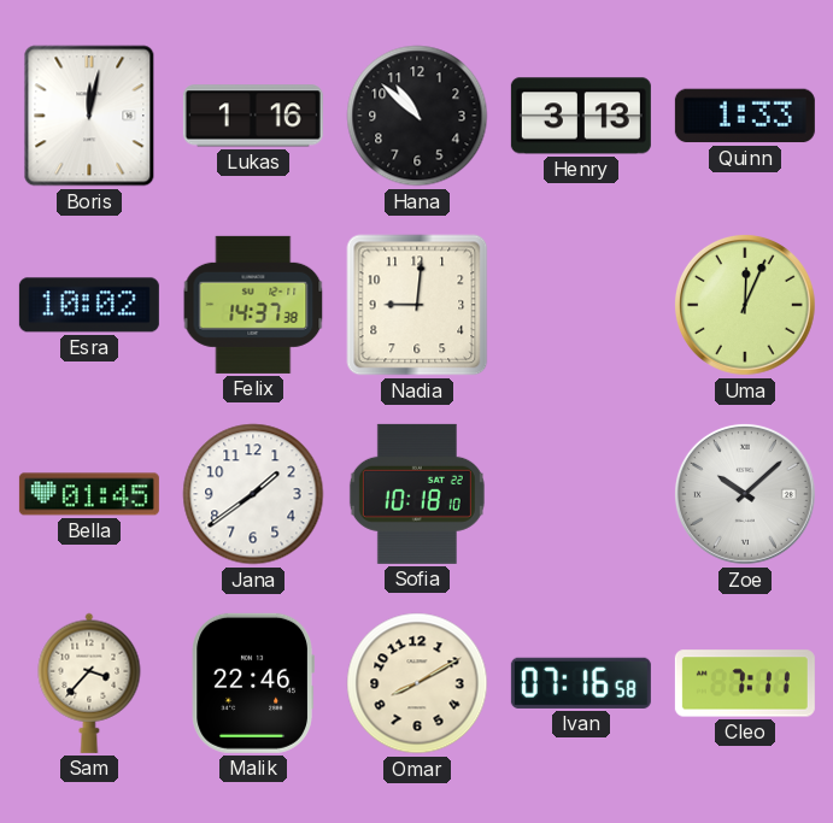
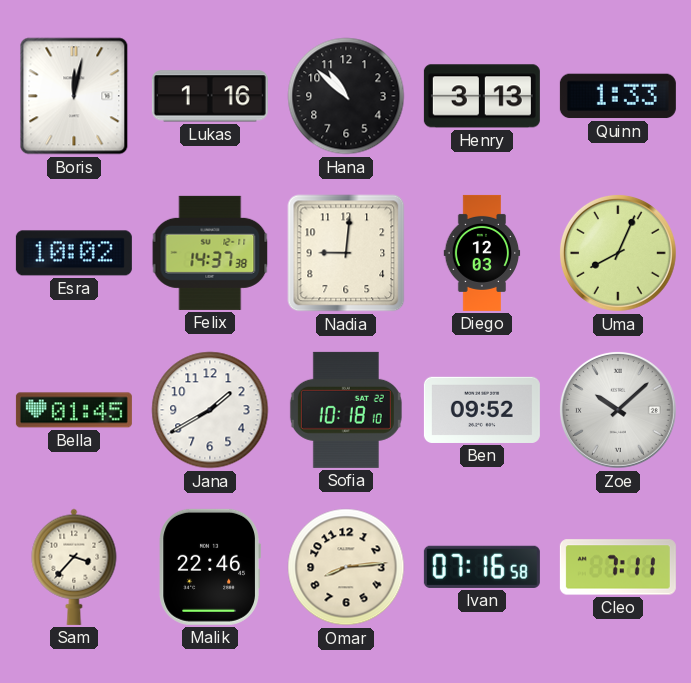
Diego: none -> 12:03 (482, 253)
Uma: 12:04 -> 8:04 (618, 253)
Jana: 1:39 -> 1:40 (210, 410)
Ben: none -> 09:52 (482, 410)
Omar: 8:10 -> 8:14 (346, 567)
